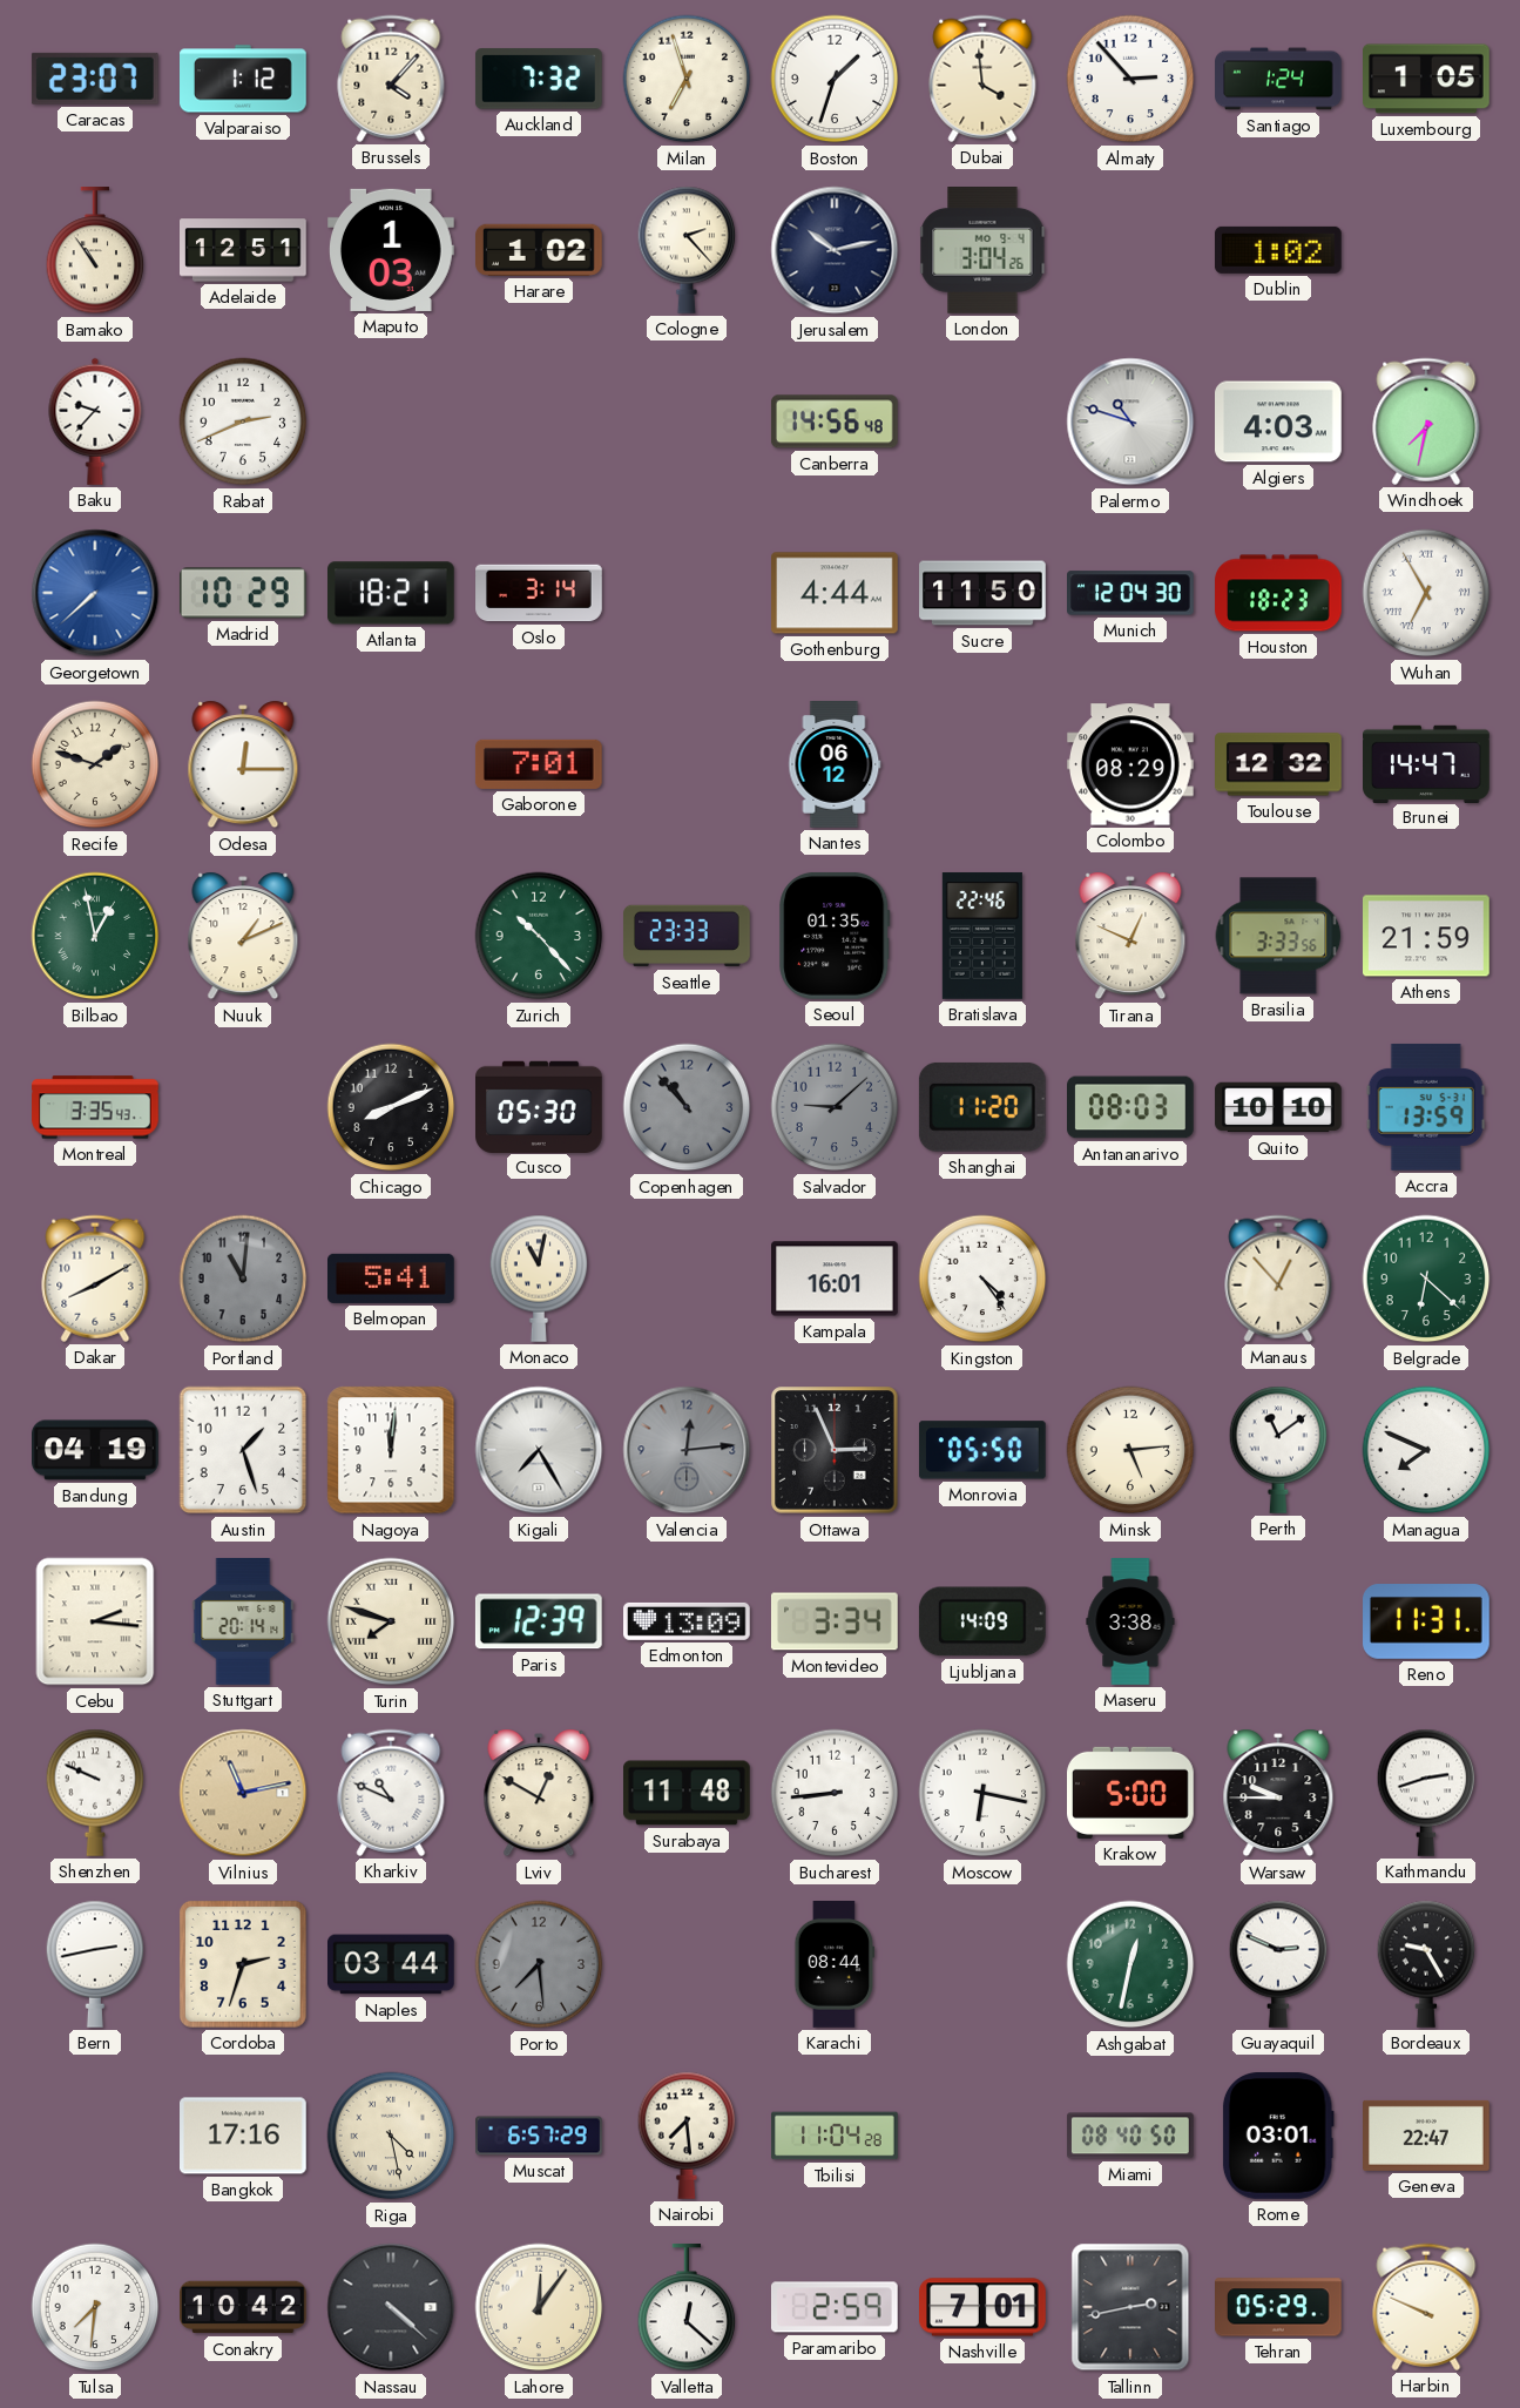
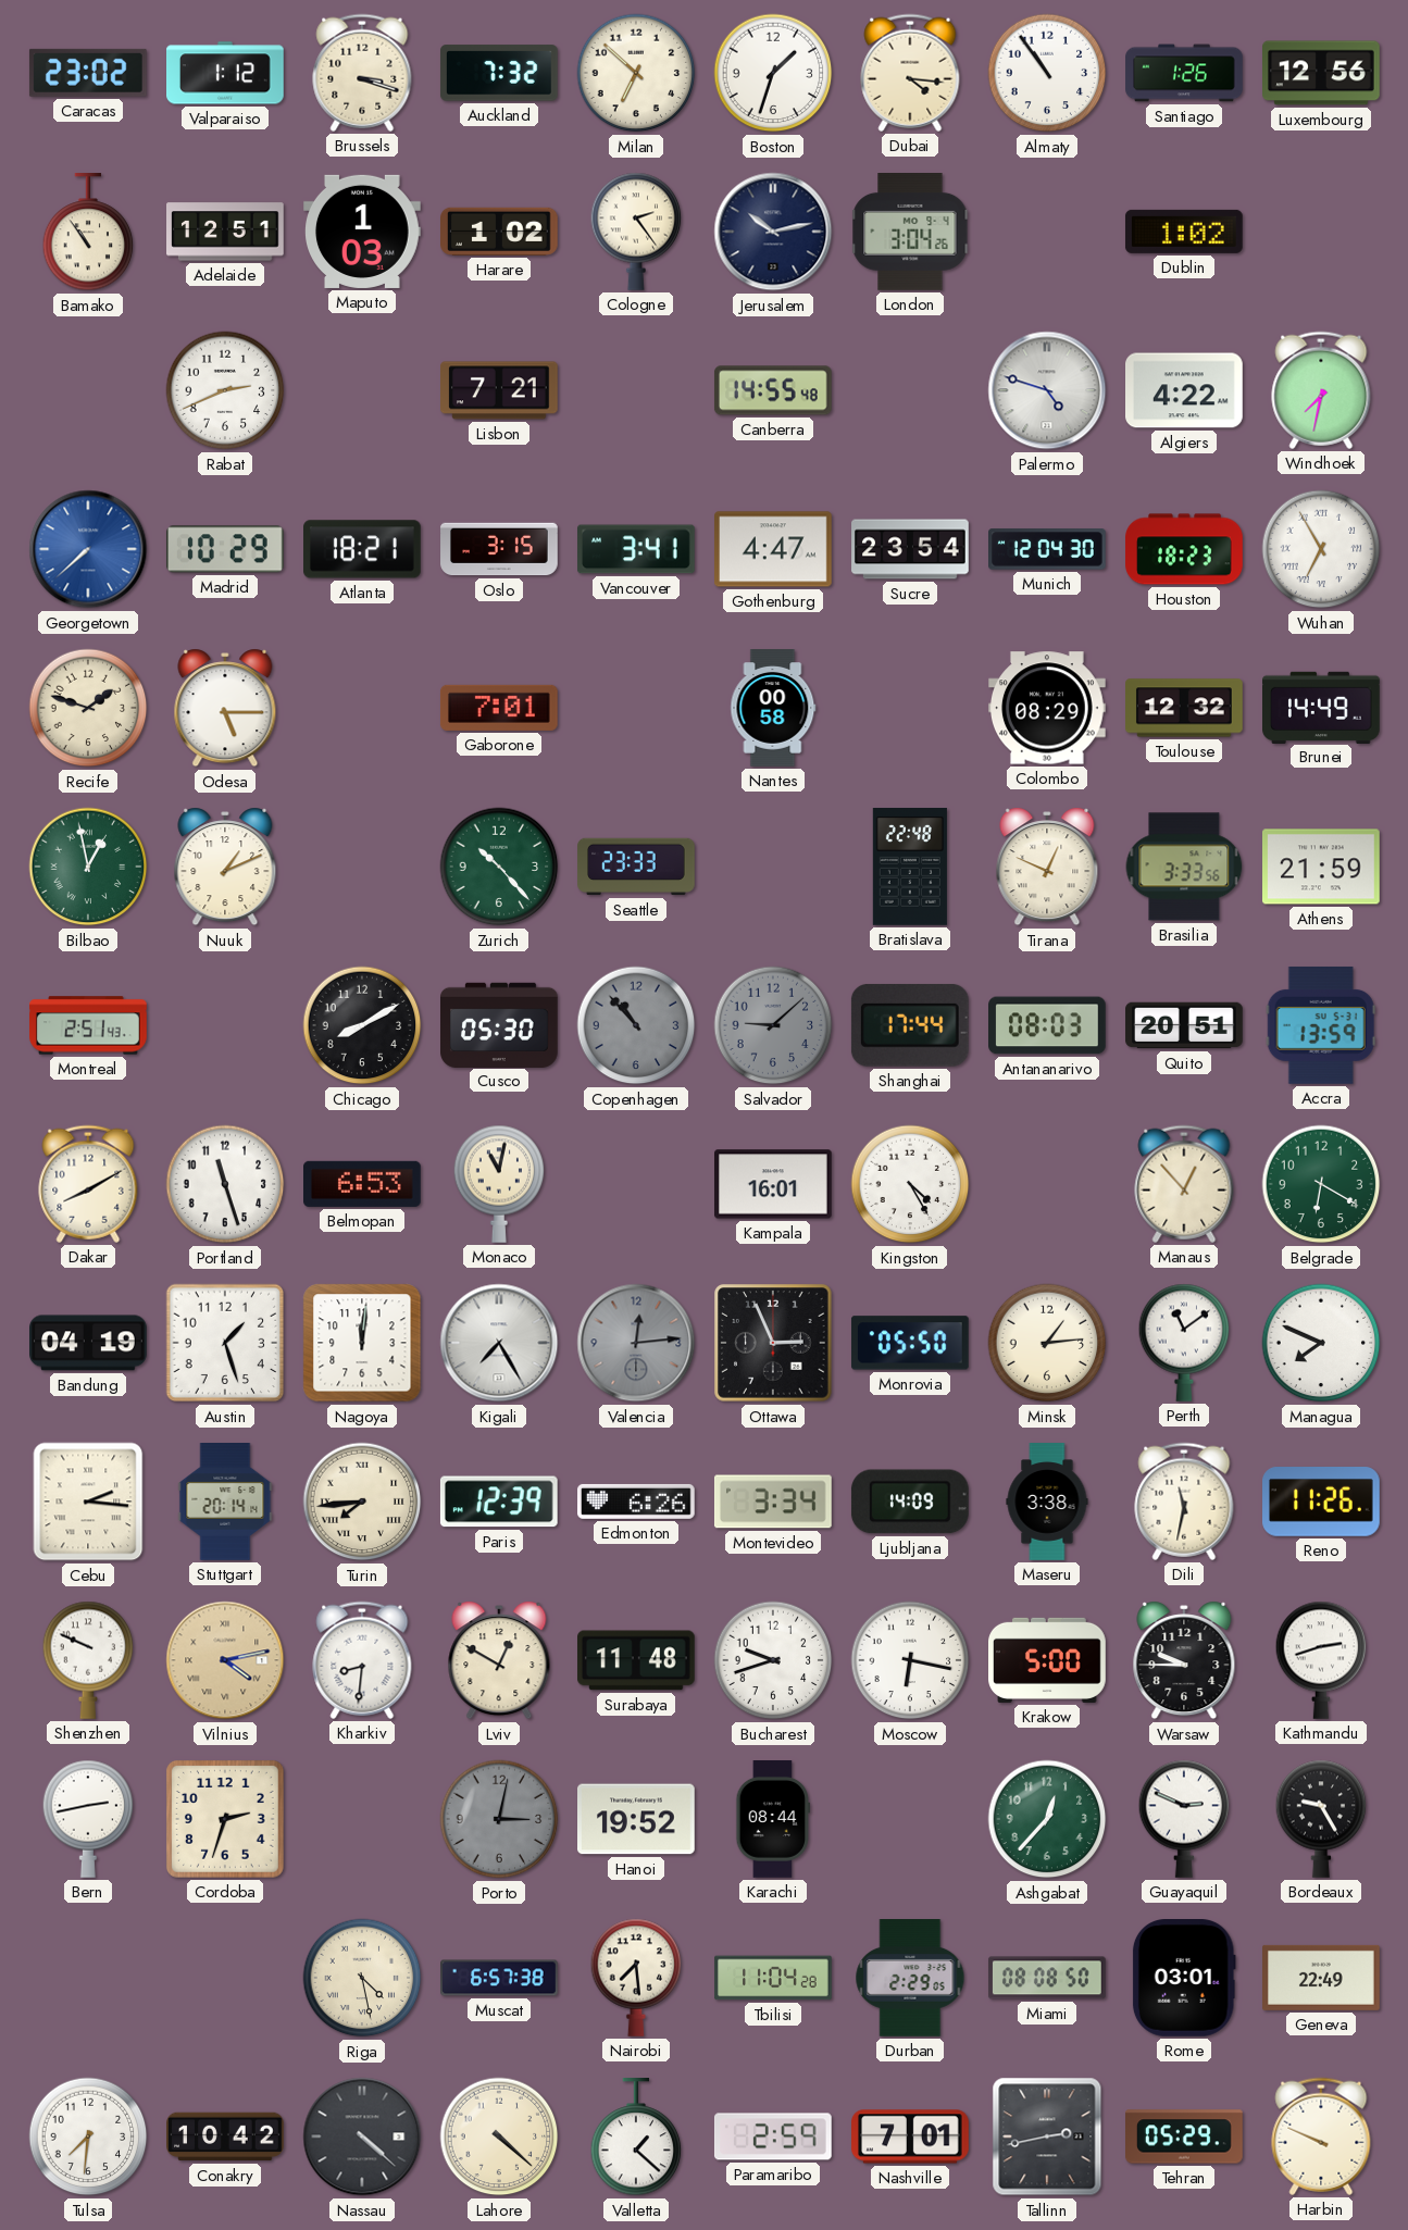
Caracas: 23:07 -> 23:02 (88, 73)
Brussels: 4:07 -> 3:18 (362, 73)
Milan: 6:57 -> 6:52 (636, 73)
Dubai: 3:59 -> 4:16 (910, 73)
Almaty: 2:53 -> 10:54 (1047, 73)
Santiago: 1:24 -> 1:26 (1184, 73)
Luxembourg: 1:05 -> 12:56 (1322, 73)
Cologne: 2:23 -> 2:24 (636, 232)
Baku: 9:37 -> none (95, 421)
Lisbon: none -> 7:21 (500, 390)
Canberra: 14:56 -> 14:55 (773, 390)
Palermo: 10:48 -> 4:48 (1047, 390)
Algiers: 4:03 -> 4:22 (1185, 390)
Oslo: 3:14 -> 3:15 (499, 549)
Vancouver: none -> 3:41 (637, 549)
Gothenburg: 4:44 -> 4:47 (774, 549)
Sucre: 11:50 -> 23:54 (910, 549)
Odesa: 12:15 -> 5:15 (225, 708)
Nantes: 06:12 -> 00:58 (773, 708)
Brunei: 14:47 -> 14:49 (1322, 707)
Seoul: 01:35 -> none (835, 936)
Bratislava: 22:46 -> 22:48 (910, 868)
Montreal: 3:35 -> 2:51 (88, 1025)
Chicago: 8:11 -> 8:10 (362, 1025)
Shanghai: 11:20 -> 17:44 (910, 1025)
Quito: 10:10 -> 20:51 (1184, 1025)
Portland: 11:01 -> 11:27 (225, 1184)
Portland dial: grey -> white (225, 1184)
Belmopan: 5:41 -> 6:53 (363, 1184)
Kingston: 4:24 -> 4:25 (910, 1184)
Belgrade: 6:22 -> 6:20 (1321, 1184)
Minsk: 5:14 -> 1:14 (1047, 1343)
Turin: 7:48 -> 7:44 (362, 1502)
Edmonton: 13:09 -> 6:26 (637, 1502)
Dili: none -> 11:32 (1184, 1502)
Reno: 11:31 -> 11:26 (1322, 1502)
Vilnius: 11:13 -> 4:13 (225, 1660)
Kharkiv: 10:49 -> 8:31 (362, 1660)
Bucharest: 8:44 -> 9:42 (773, 1660)
Naples: 03:44 -> none (392, 1964)
Porto: 7:29 -> 3:02 (499, 1819)
Hanoi: none -> 19:52 (637, 1819)
Ashgabat: 12:32 -> 12:37 (1047, 1819)
Bangkok: 17:16 -> none (244, 2136)
Muscat: 6:57:29 -> 6:57:38 (500, 1978)
Durban: none -> 2:29 (910, 1979)
Miami: 08:40 -> 08:08 (1047, 1978)
Geneva: 22:47 -> 22:49 (1322, 1978)
Lahore: 12:06 -> 4:22 (499, 2136)
Valletta: 12:22 -> 1:22 (636, 2138)
